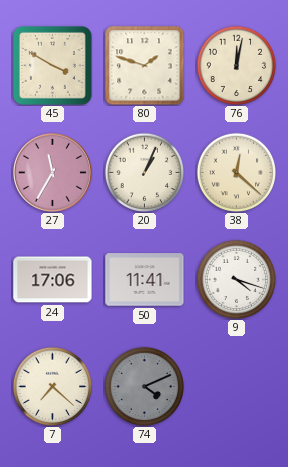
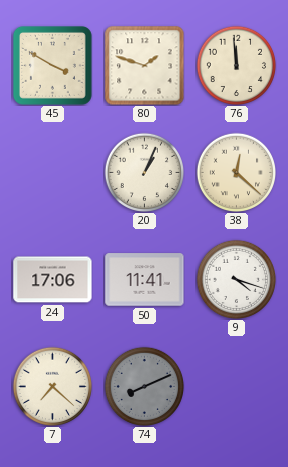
76: 12:02 -> 11:59 (236, 65)
27: 11:35 -> none (52, 172)
74: 4:11 -> 8:11 (144, 386)
